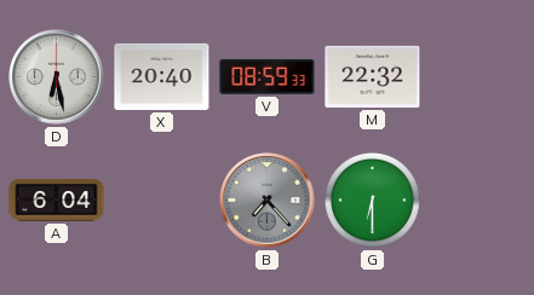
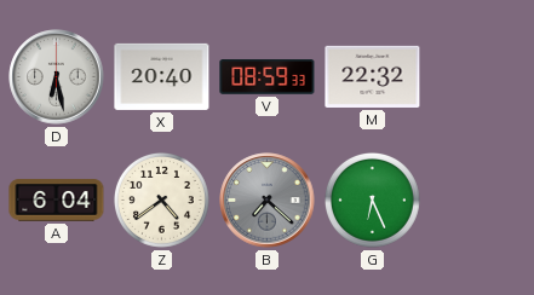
Z: none -> 4:39 (161, 199)
B: 7:23 -> 7:22 (268, 201)
G: 6:30 -> 6:26 (372, 199)
